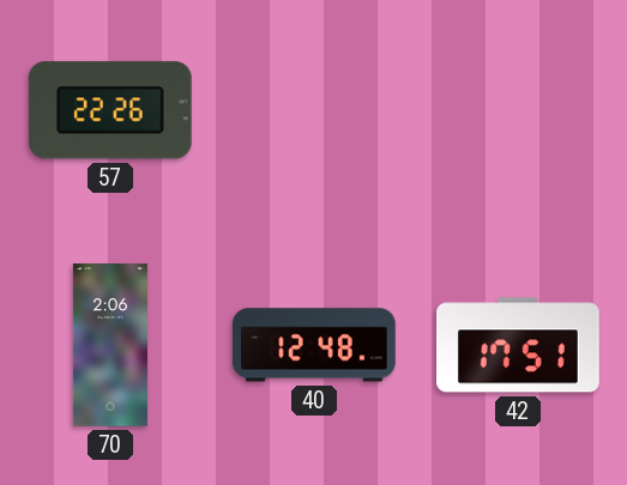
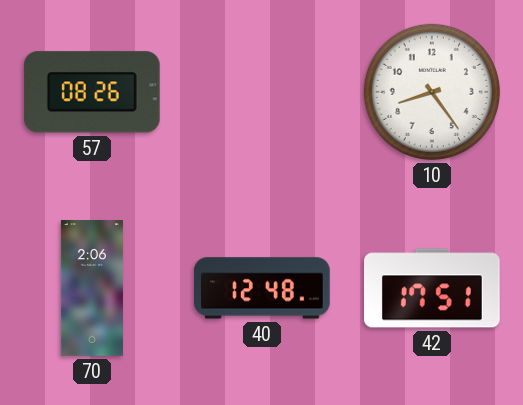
57: 22:26 -> 08:26 (92, 92)
10: none -> 8:24 (432, 92)
